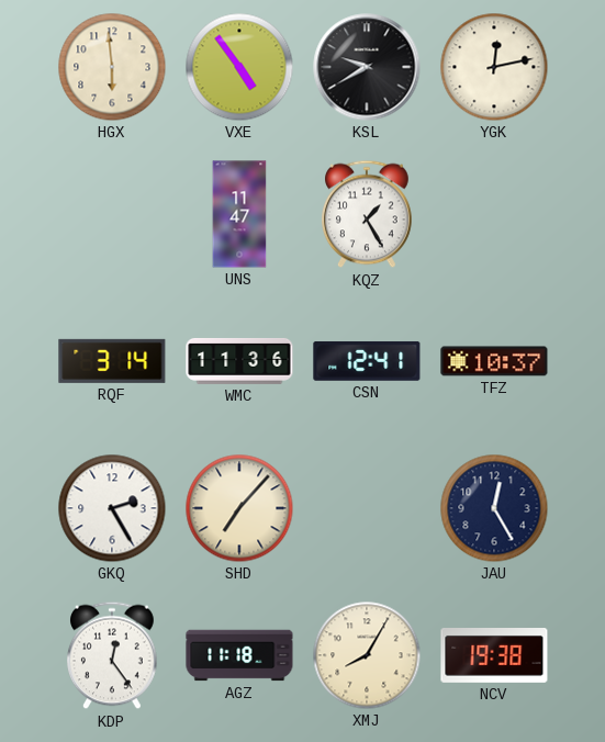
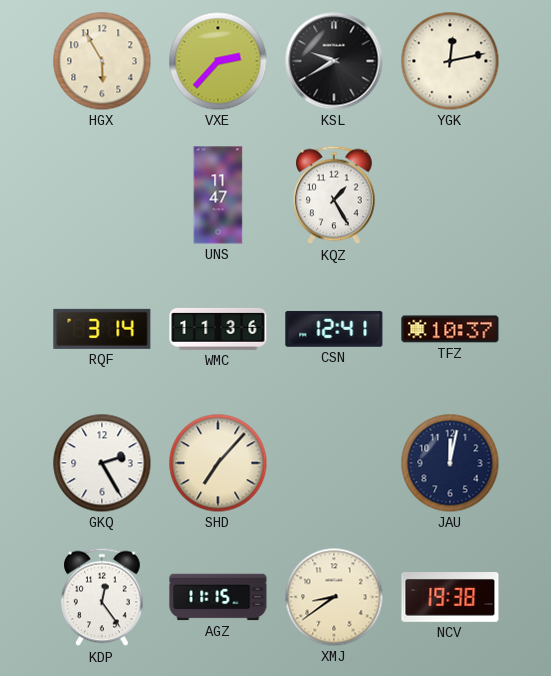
HGX: 5:59 -> 5:55 (102, 61)
VXE: 4:54 -> 2:37 (218, 61)
JAU: 12:25 -> 12:02 (450, 463)
AGZ: 11:18 -> 11:15 (218, 597)
XMJ: 8:05 -> 8:39 (334, 597)
